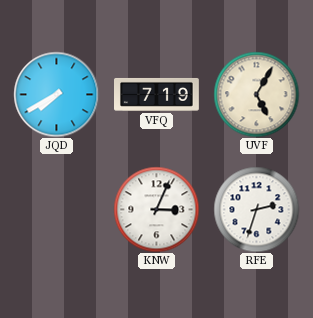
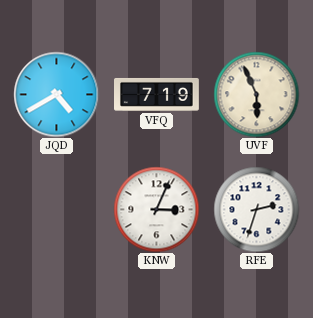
JQD: 7:40 -> 4:40 (56, 94)
UVF: 5:05 -> 5:56 (256, 94)
